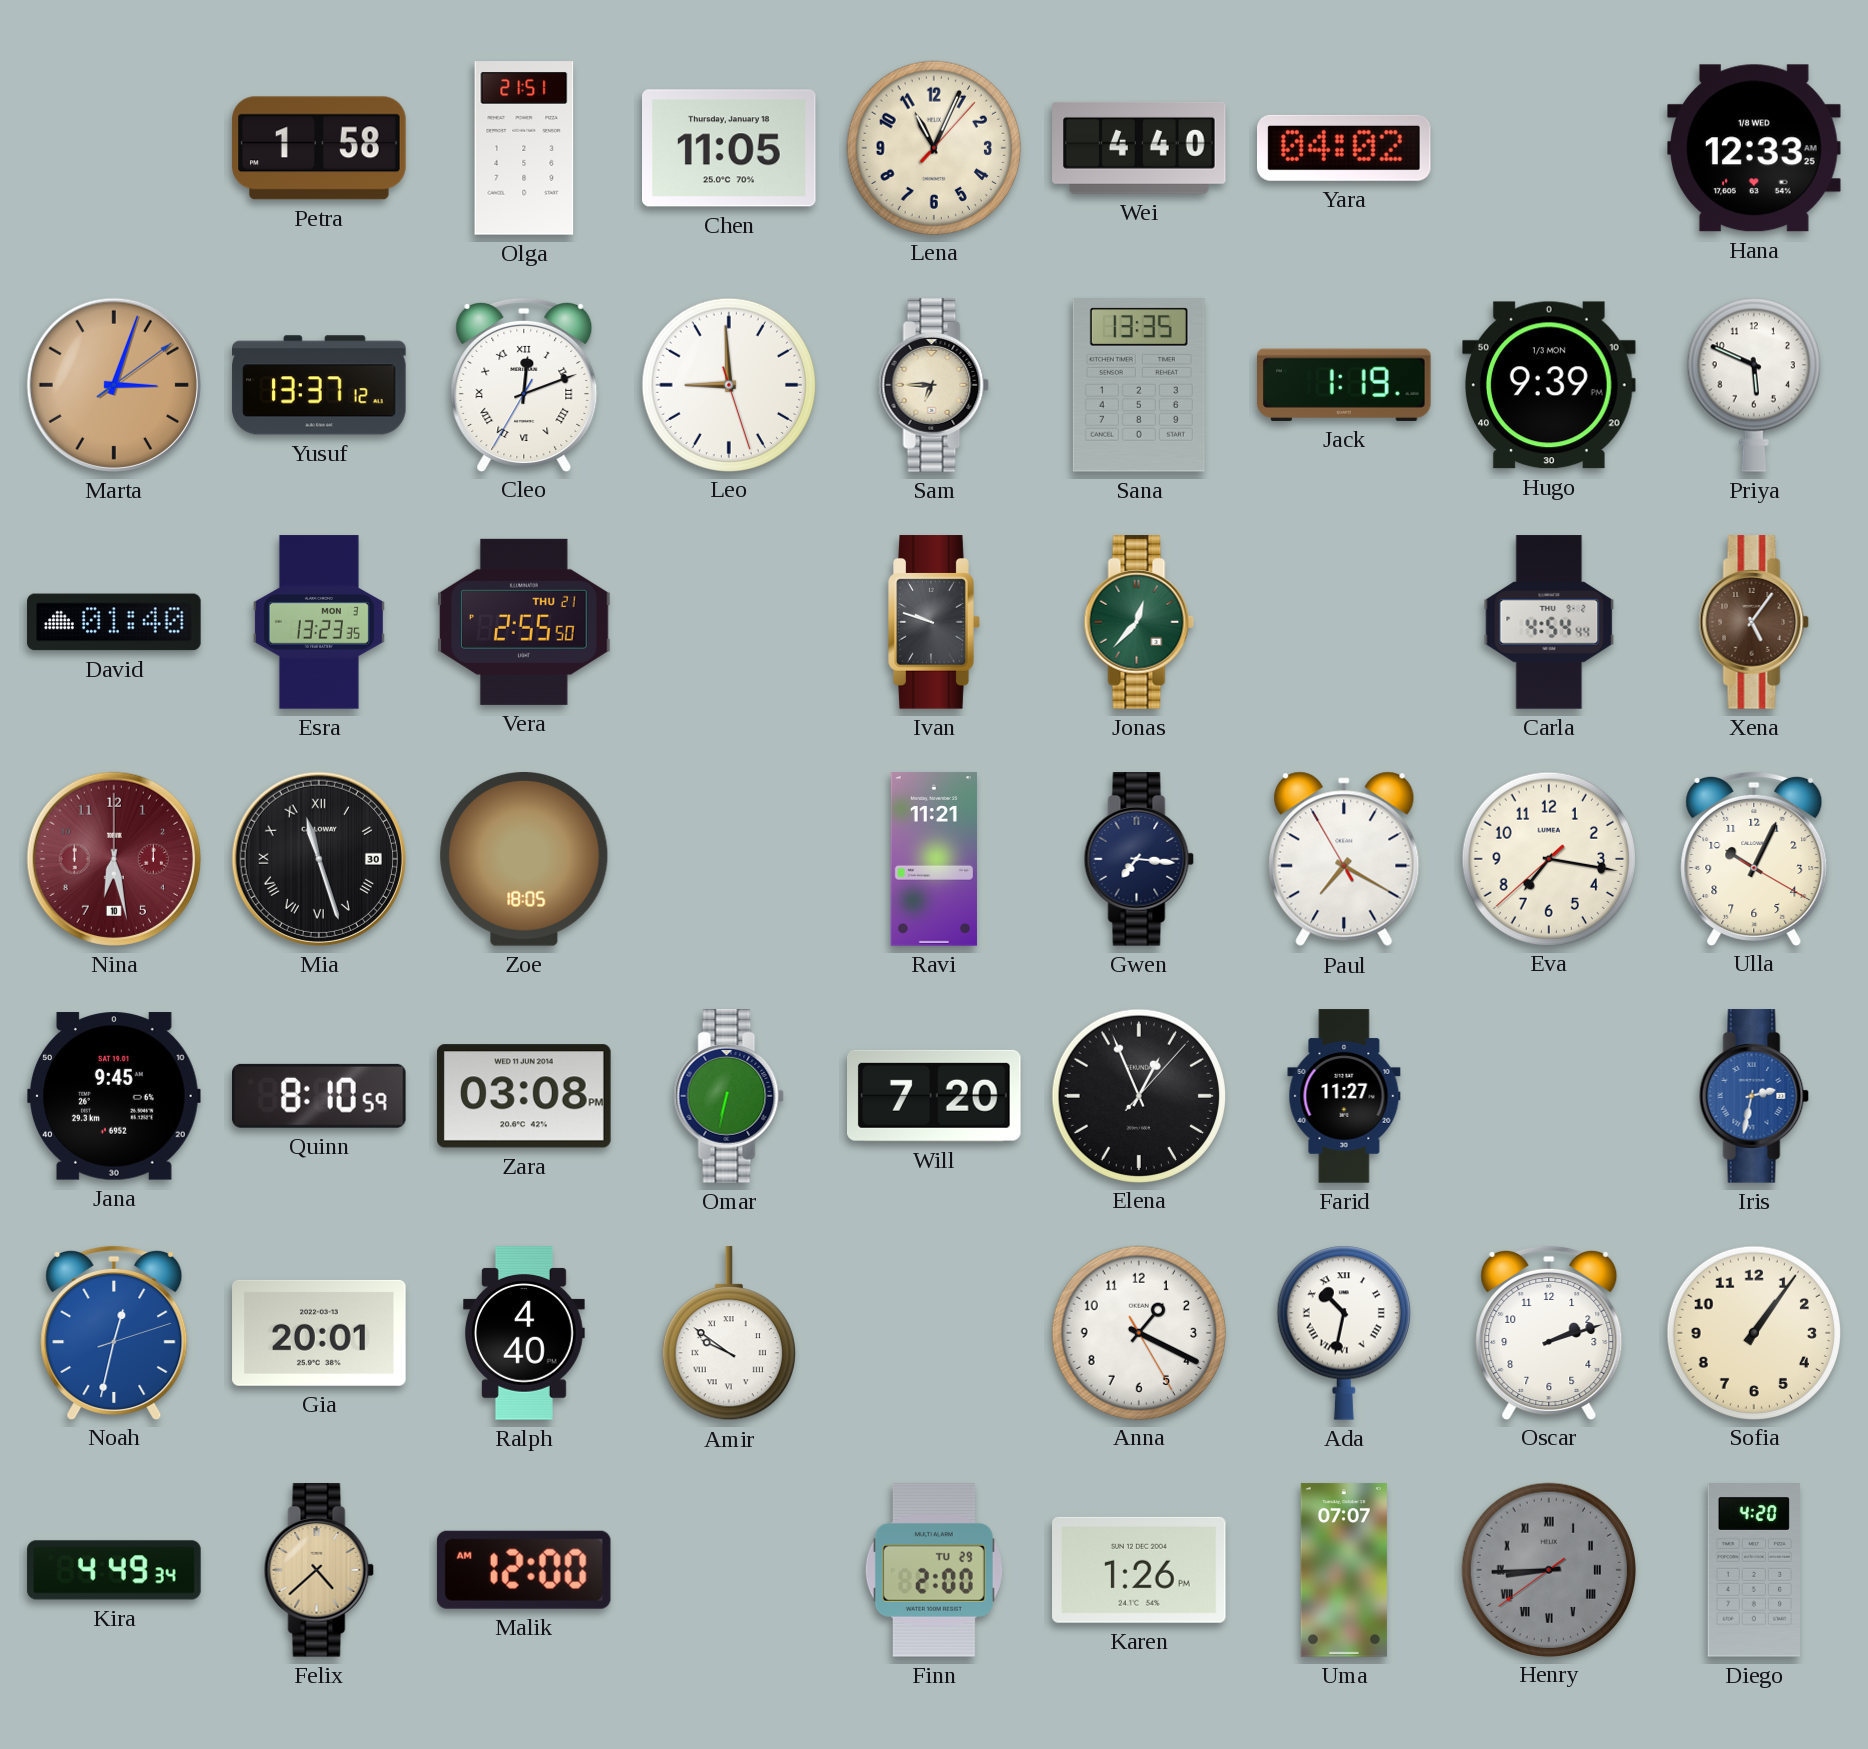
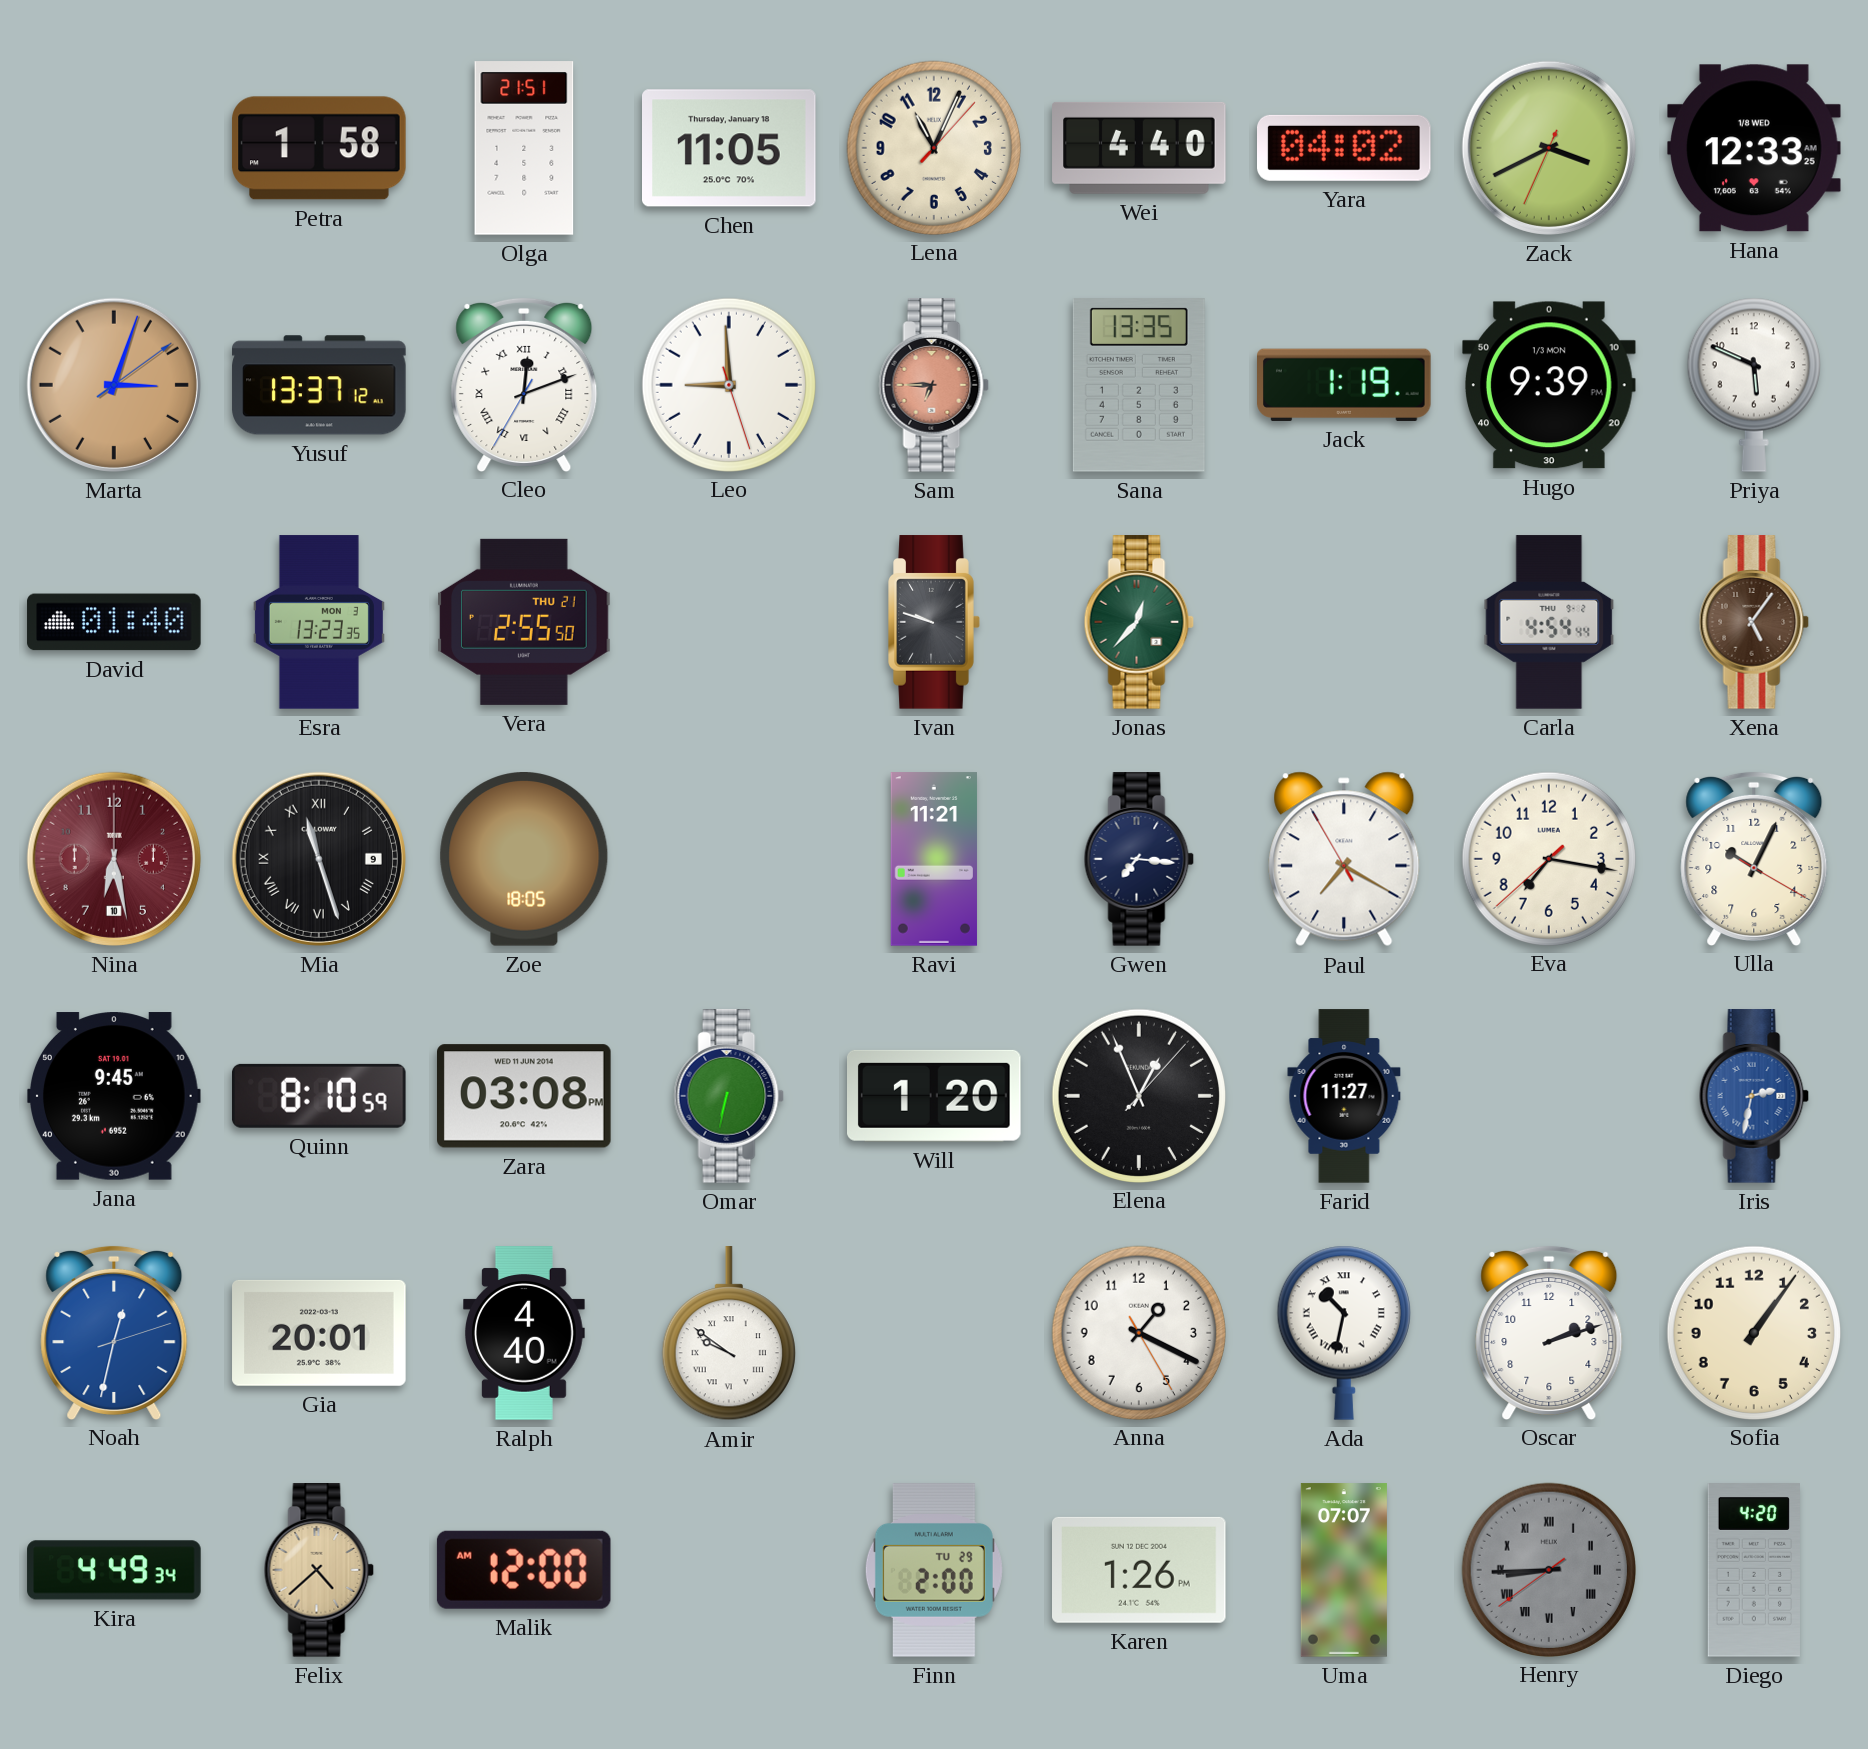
Zack: none -> 3:40 (1549, 148)
Sam dial: cream -> salmon (934, 385)
Mia date: 30 -> 9 (319, 859)
Will: 7:20 -> 1:20 (935, 1096)
